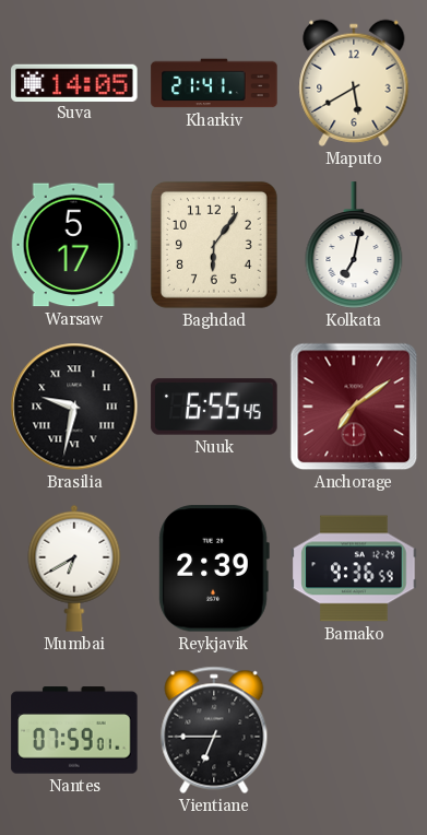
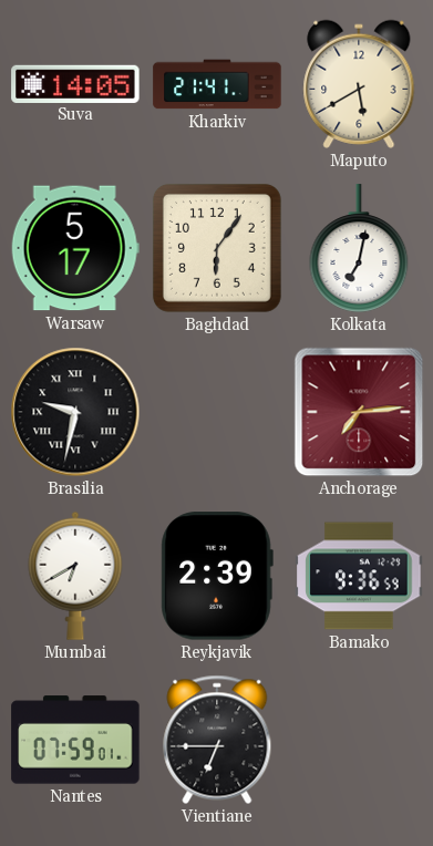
Nuuk: 6:55 -> none (214, 407)
Anchorage: 7:09 -> 7:14 (359, 412)
